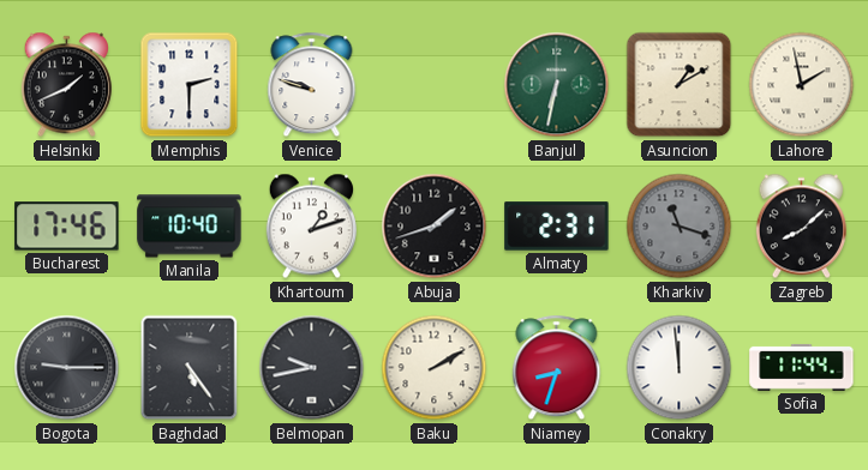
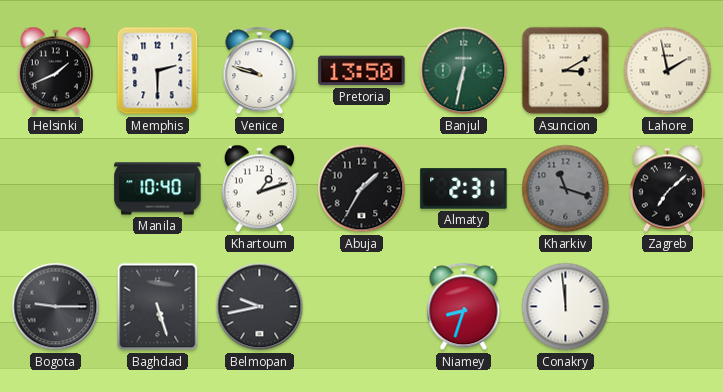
Pretoria: none -> 13:50 (362, 71)
Asuncion: 1:10 -> 3:10 (566, 71)
Bucharest: 17:46 -> none (67, 227)
Abuja: 1:42 -> 1:35 (362, 189)
Zagreb: 8:08 -> 7:08 (667, 189)
Baghdad: 5:24 -> 5:27 (158, 307)
Baku: 2:10 -> none (435, 368)
Sofia: 11:44 -> none (802, 367)
